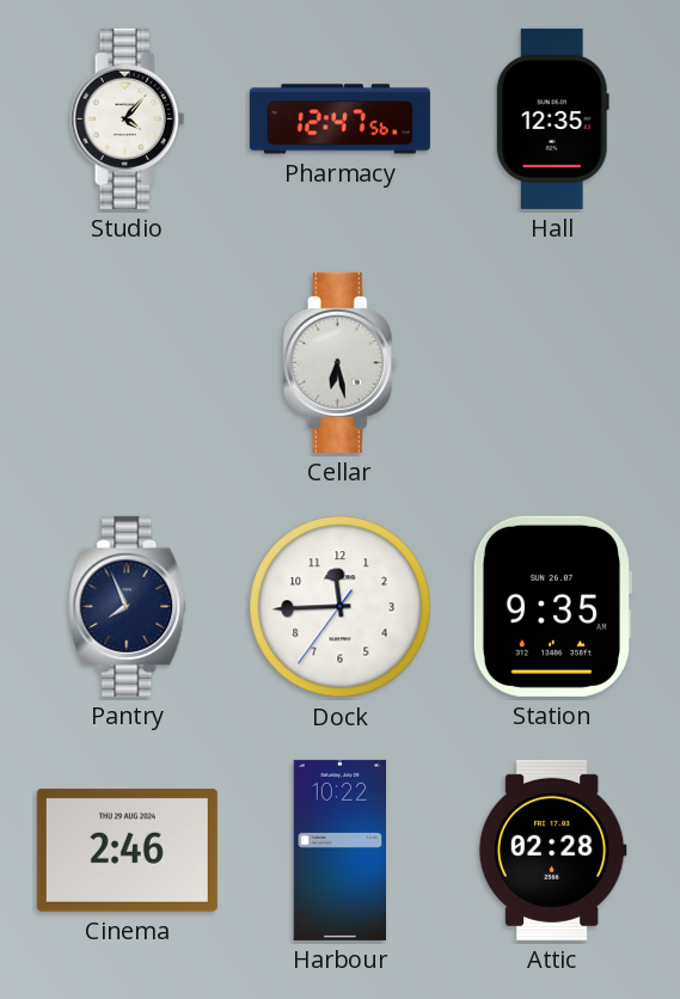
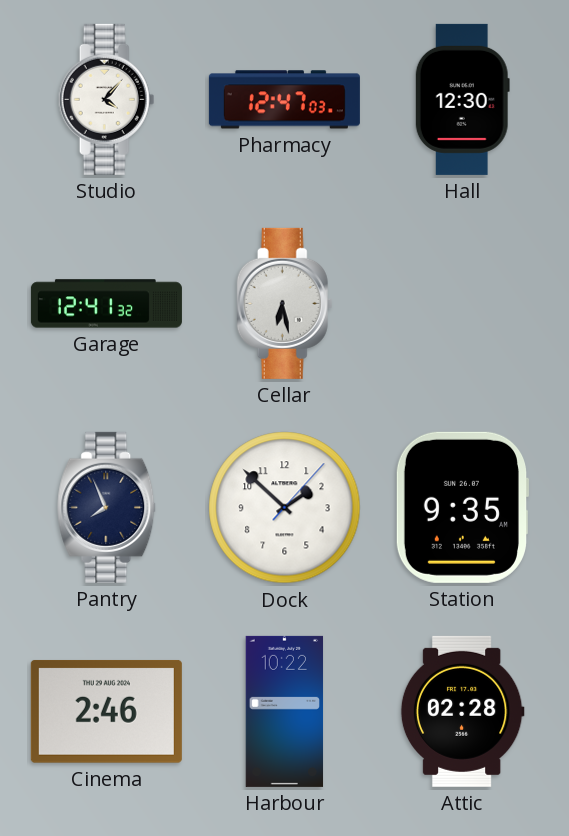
Pharmacy: 12:47:56 -> 12:47:03 (284, 100)
Hall: 12:35 -> 12:30 (462, 99)
Garage: none -> 12:41 (106, 304)
Dock: 11:44 -> 1:52 (285, 508)
